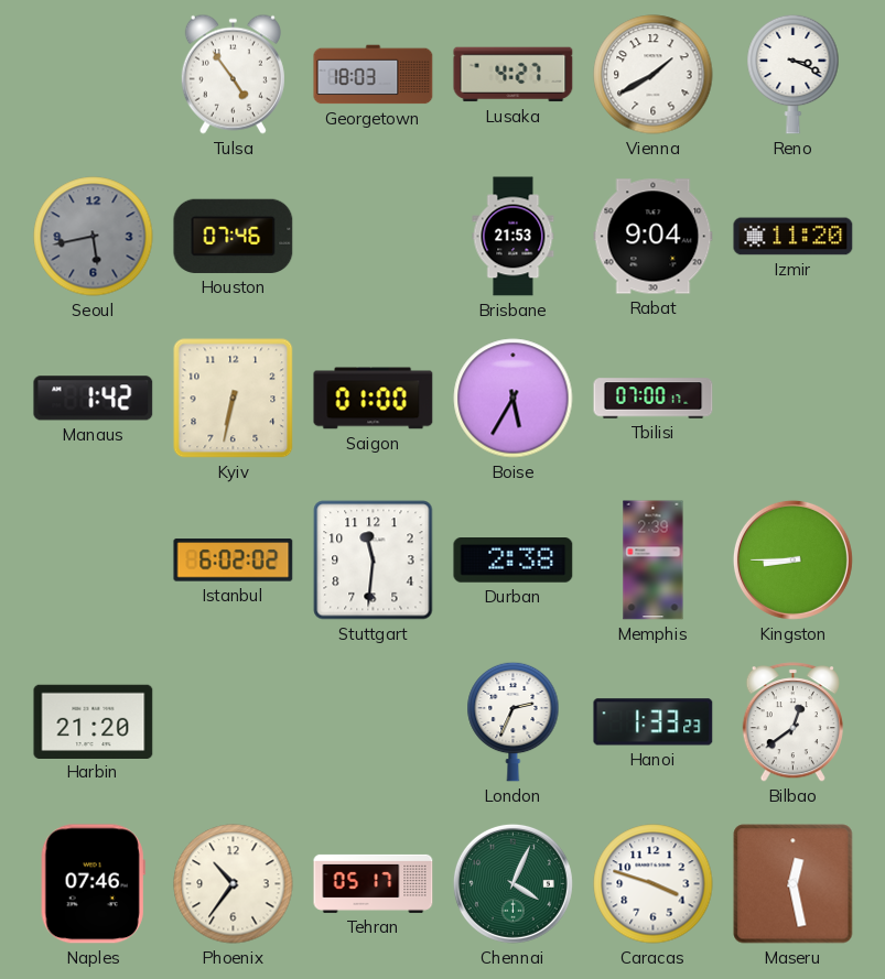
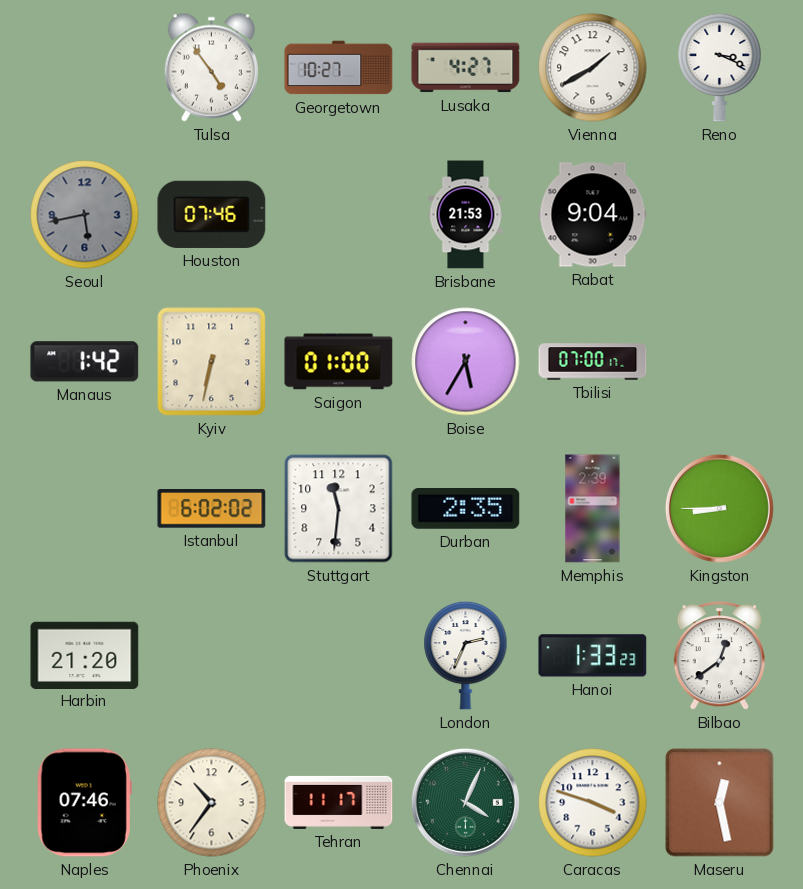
Georgetown: 18:03 -> 10:27 (339, 68)
Izmir: 11:20 -> none (794, 237)
Durban: 2:38 -> 2:35 (466, 509)
Tehran: 05:17 -> 11:17 (339, 802)
